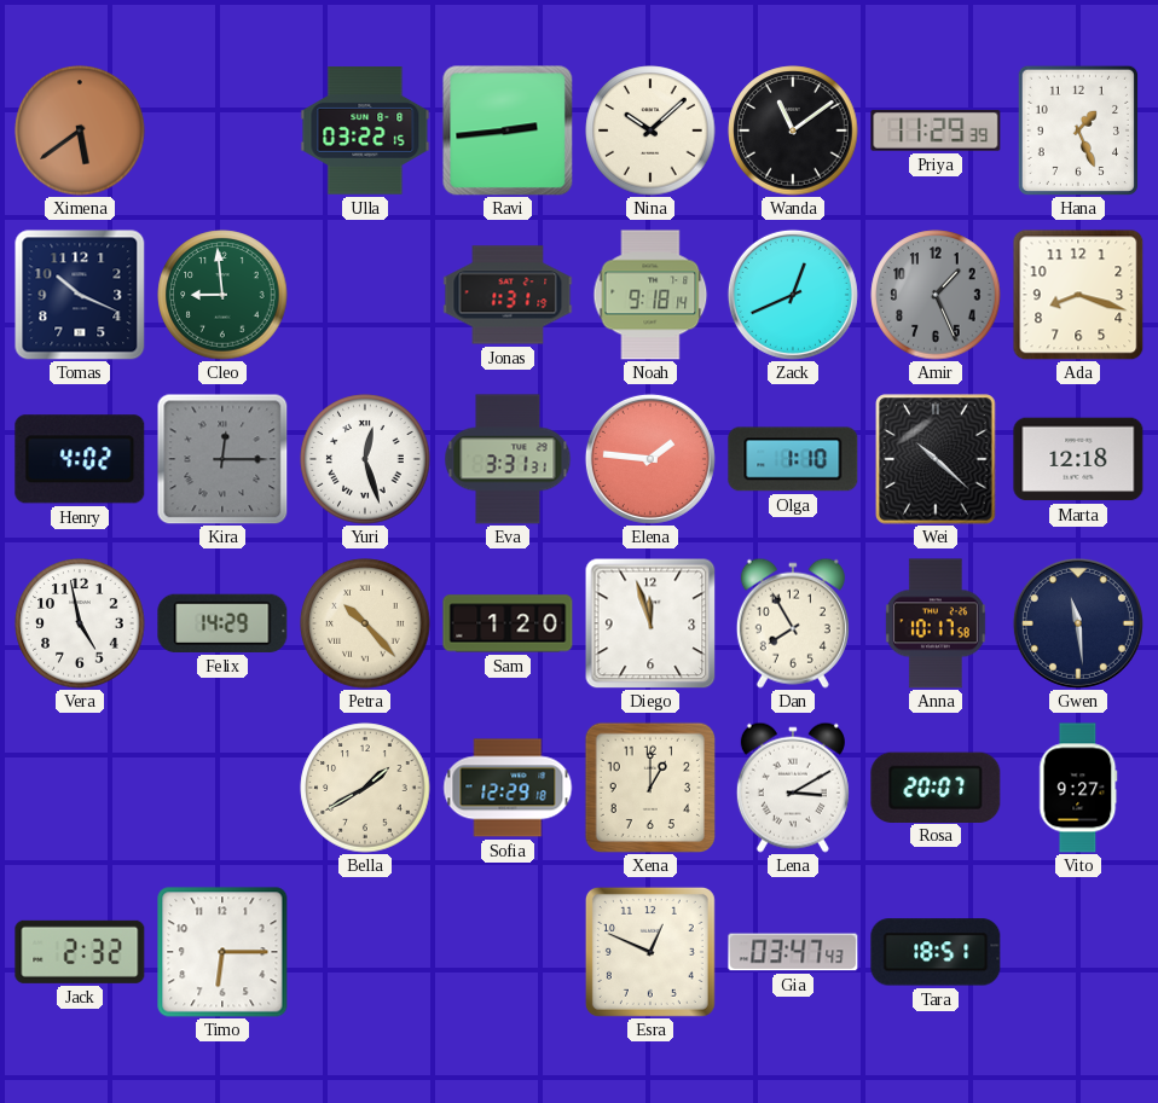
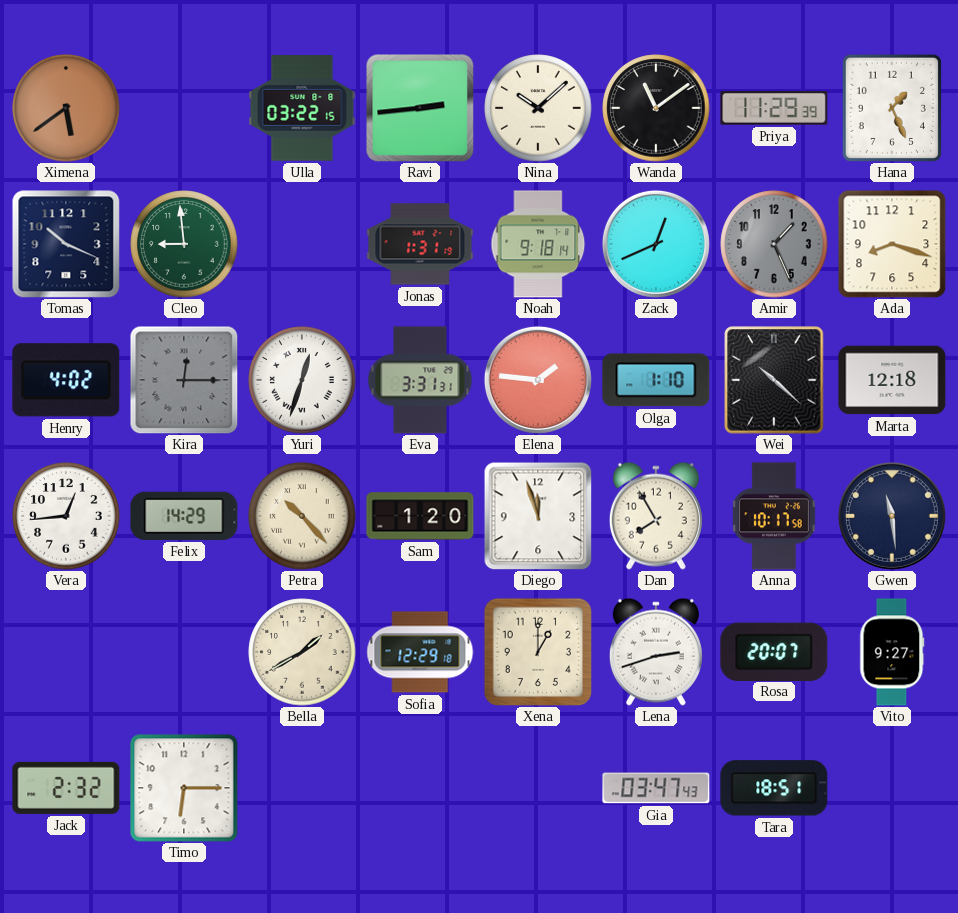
Yuri: 12:27 -> 12:33 (302, 380)
Vera: 4:58 -> 12:44 (66, 516)
Lena: 3:10 -> 2:42 (656, 652)
Esra: 12:49 -> none (650, 952)
